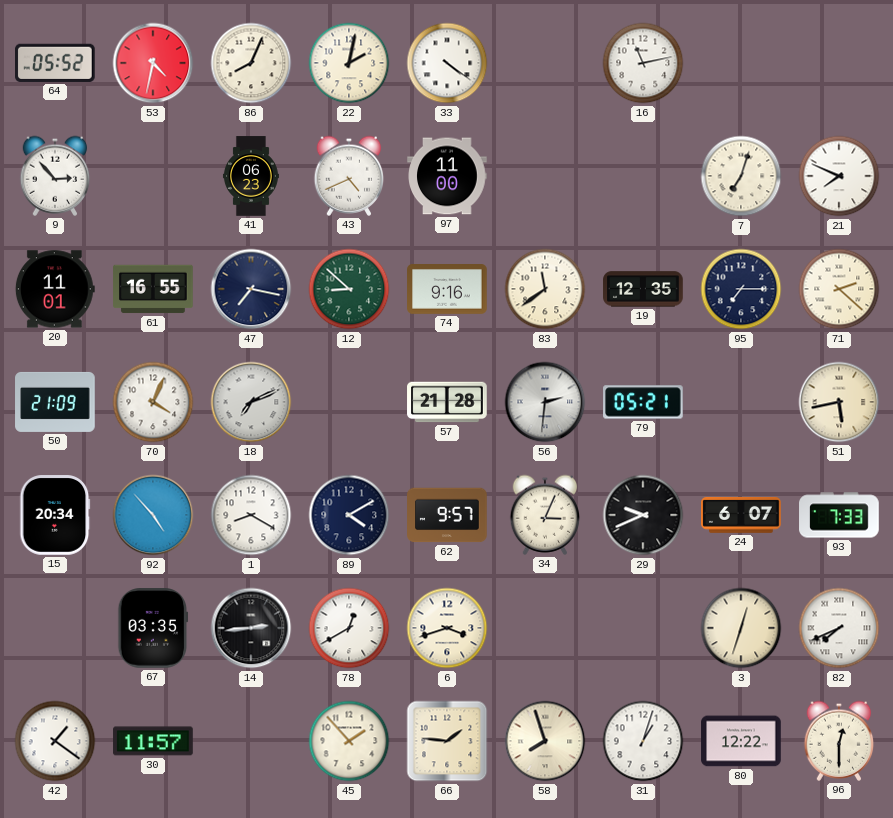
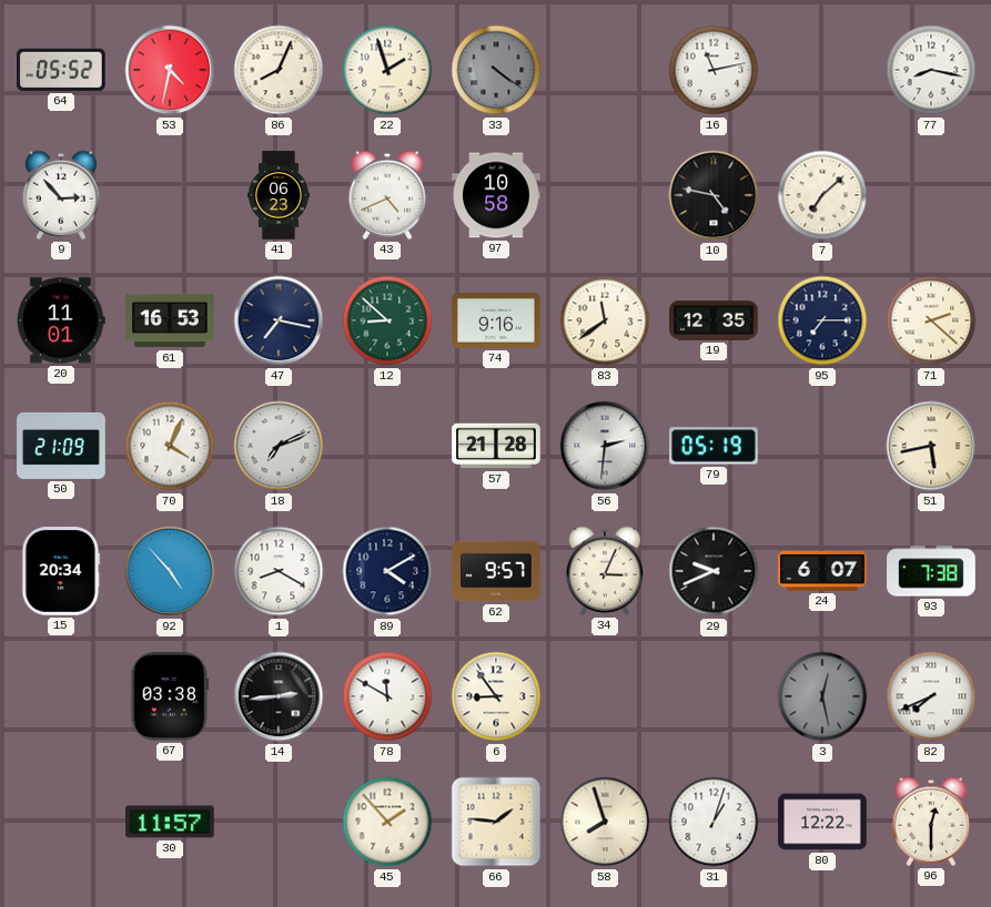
22: 2:02 -> 1:57 (387, 70)
33 dial: white -> grey (496, 70)
77: none -> 8:17 (931, 70)
97: 11:00 -> 10:58 (496, 195)
10: none -> 4:47 (714, 195)
7: 7:03 -> 7:08 (822, 195)
21: 7:49 -> none (839, 176)
61: 16:55 -> 16:53 (170, 320)
79: 05:21 -> 05:19 (714, 446)
93: 7:33 -> 7:38 (931, 571)
67: 03:35 -> 03:38 (170, 696)
78: 12:40 -> 11:50 (387, 696)
6: 3:42 -> 8:54 (496, 696)
3: 12:33 -> 12:28 (822, 696)
3 dial: cream -> grey (822, 696)
42: 1:21 -> none (55, 741)
